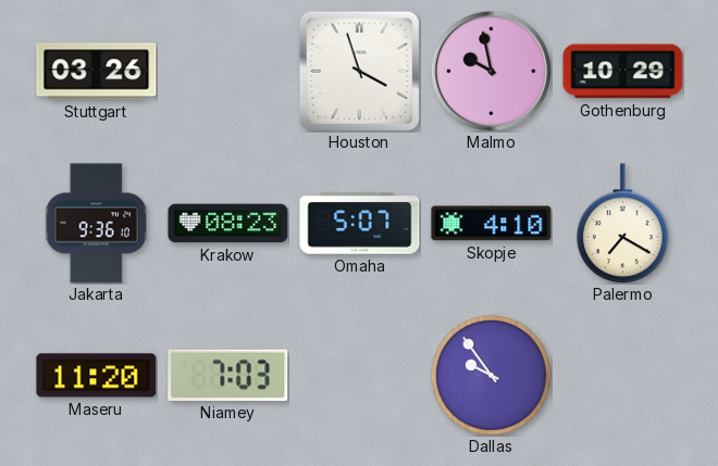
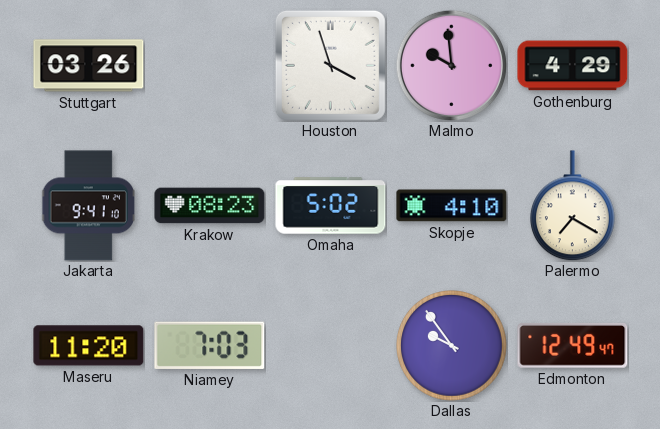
Malmo: 9:58 -> 9:59 (451, 65)
Gothenburg: 10:29 -> 4:29 (573, 66)
Jakarta: 9:36 -> 9:41 (89, 206)
Omaha: 5:07 -> 5:02 (331, 206)
Edmonton: none -> 12:49 (573, 345)
